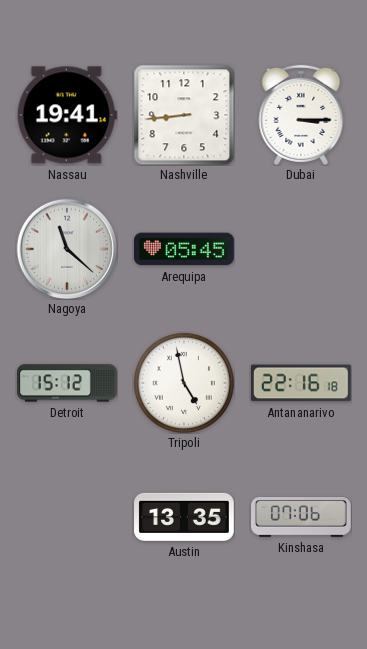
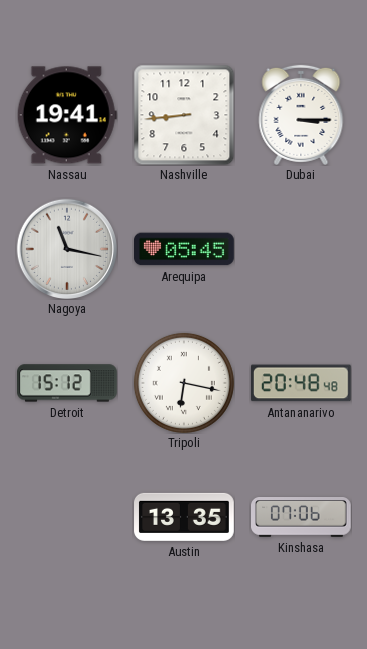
Nagoya: 11:22 -> 11:17 (66, 248)
Tripoli: 4:58 -> 6:17 (184, 383)
Antananarivo: 22:16 -> 20:48 (301, 383)
